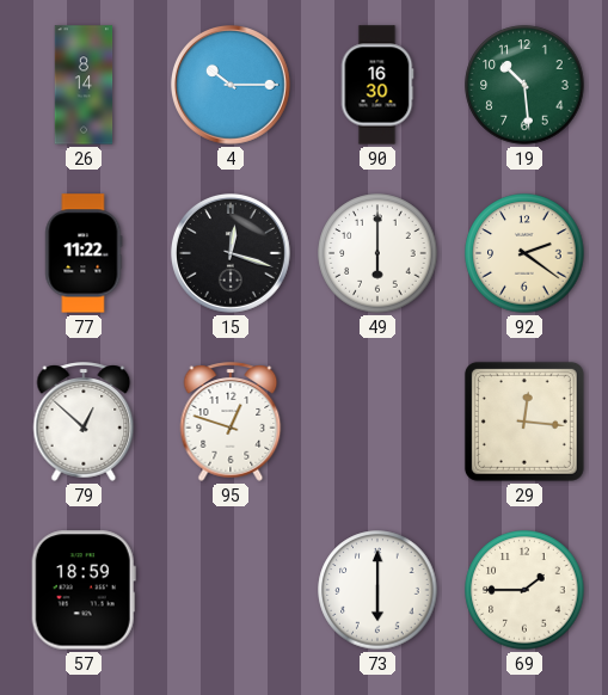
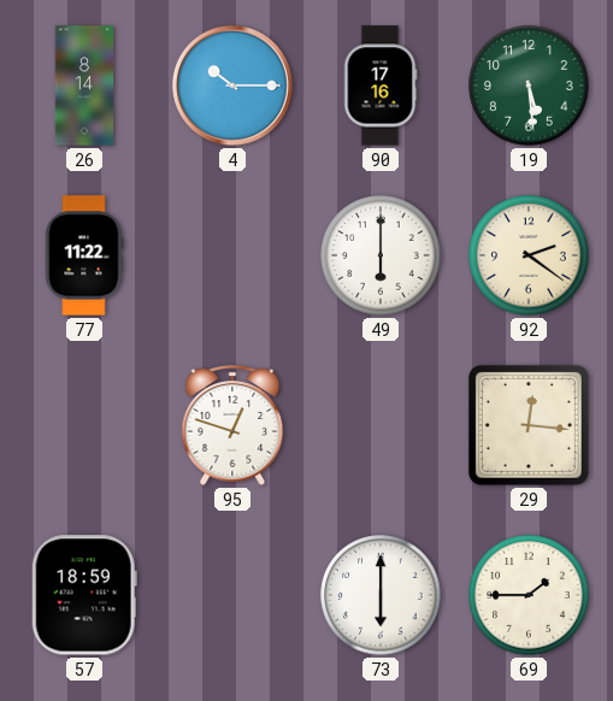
90: 16:30 -> 17:16 (381, 86)
19: 10:29 -> 5:29 (529, 86)
15: 12:18 -> none (231, 253)
79: 12:52 -> none (84, 422)
